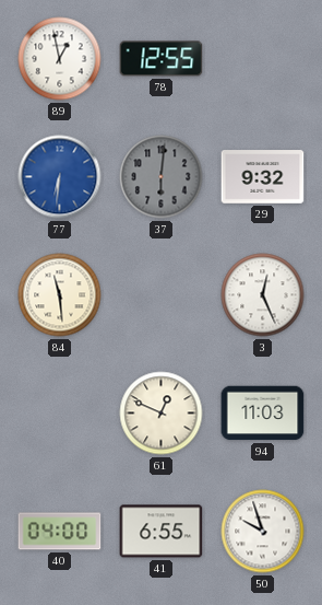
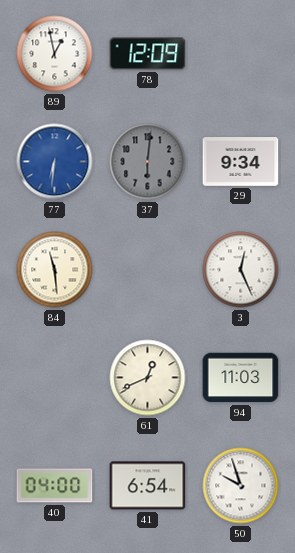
78: 12:55 -> 12:09 (148, 54)
29: 9:32 -> 9:34 (241, 162)
61: 12:49 -> 12:41 (148, 378)
41: 6:55 -> 6:54 (148, 486)
